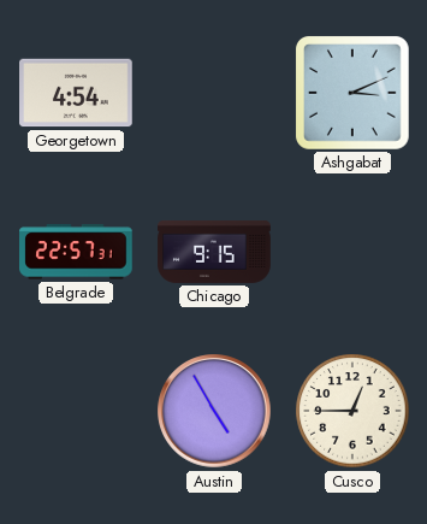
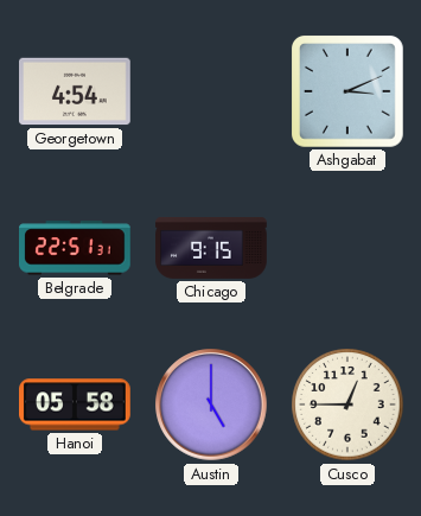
Belgrade: 22:57 -> 22:51 (76, 248)
Hanoi: none -> 05:58 (76, 404)
Austin: 4:55 -> 5:00 (211, 404)
